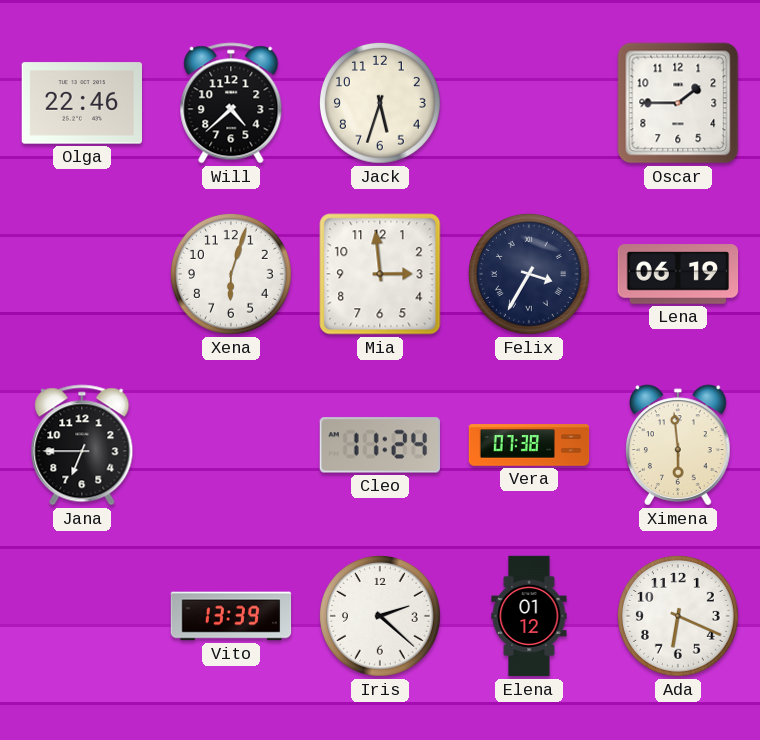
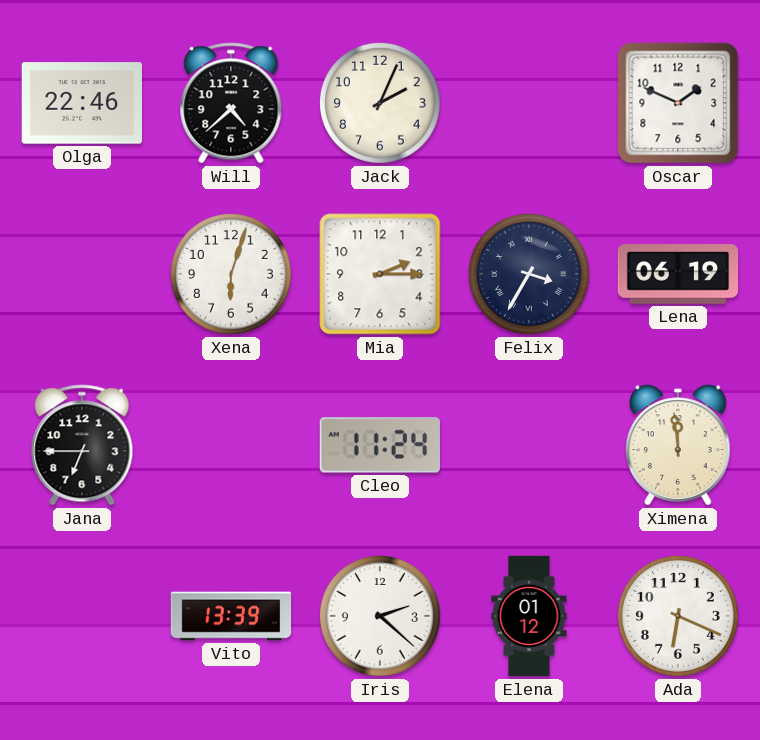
Jack: 5:33 -> 2:04 (381, 104)
Oscar: 1:45 -> 1:49 (678, 103)
Mia: 2:59 -> 2:15 (380, 274)
Vera: 07:38 -> none (529, 445)
Ximena: 5:59 -> 11:59 (679, 445)
